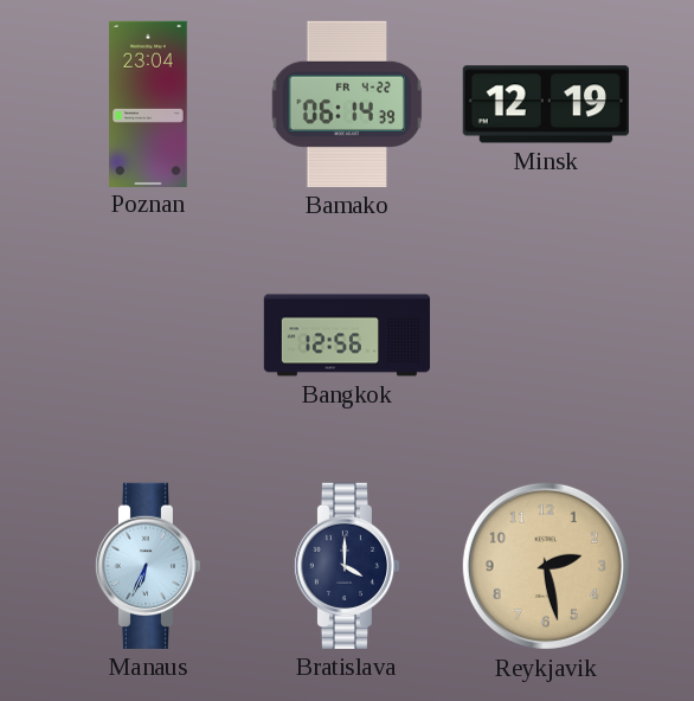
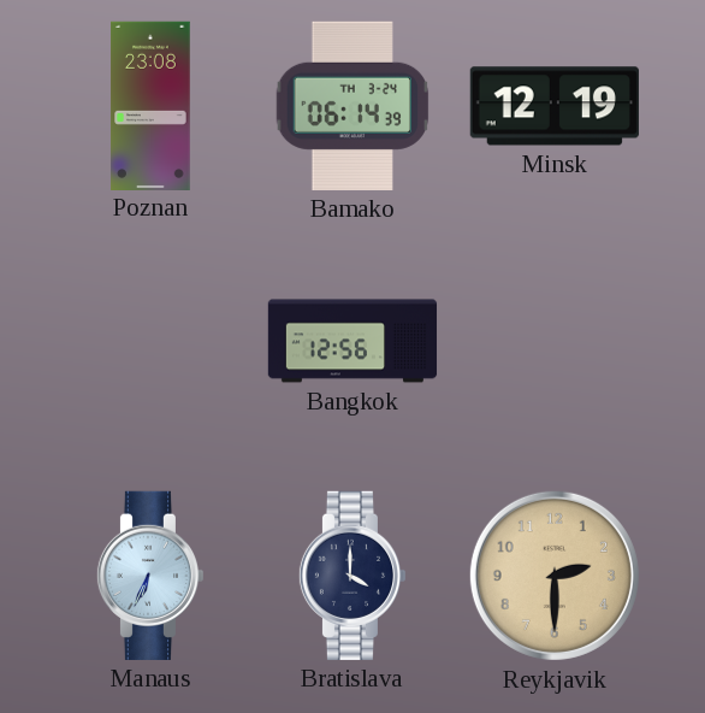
Poznan: 23:04 -> 23:08 (150, 105)
Bamako date: FR 4-22 -> TH 3-24 (352, 106)
Reykjavik: 2:28 -> 2:30 (555, 576)
